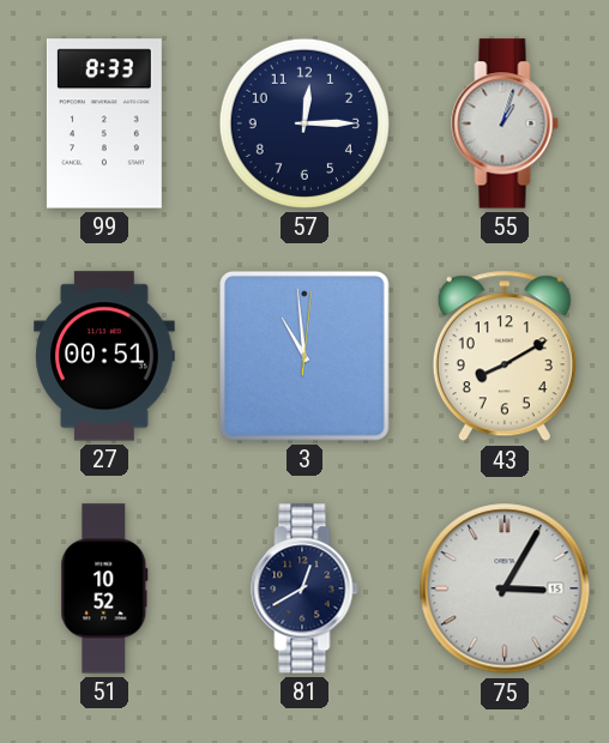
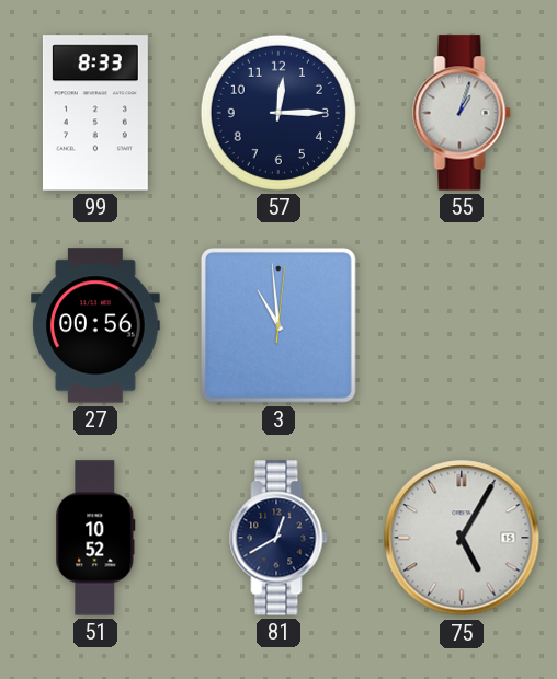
27: 00:51 -> 00:56 (95, 325)
43: 8:10 -> none (505, 356)
75: 3:05 -> 5:05 (462, 538)
